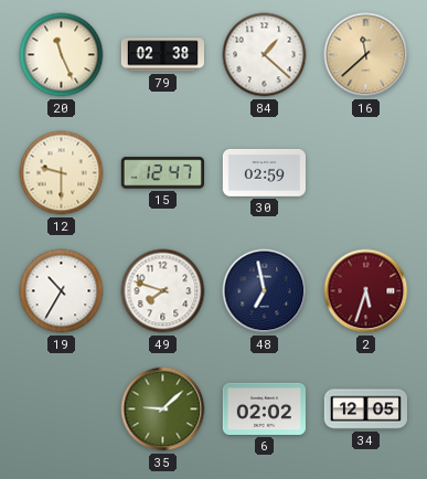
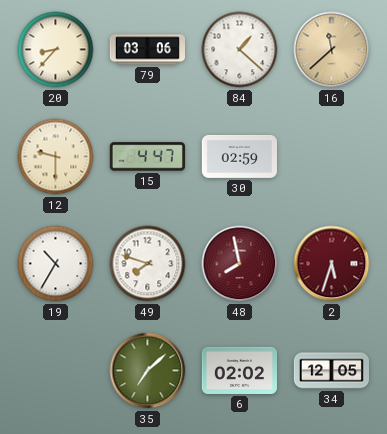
20: 11:26 -> 8:37 (56, 50)
79: 02:38 -> 03:06 (147, 50)
15: 12:47 -> 4:47 (147, 157)
48: 6:58 -> 7:58 (240, 264)
48 dial: navy -> burgundy (240, 264)
35: 9:08 -> 7:08 (148, 371)
